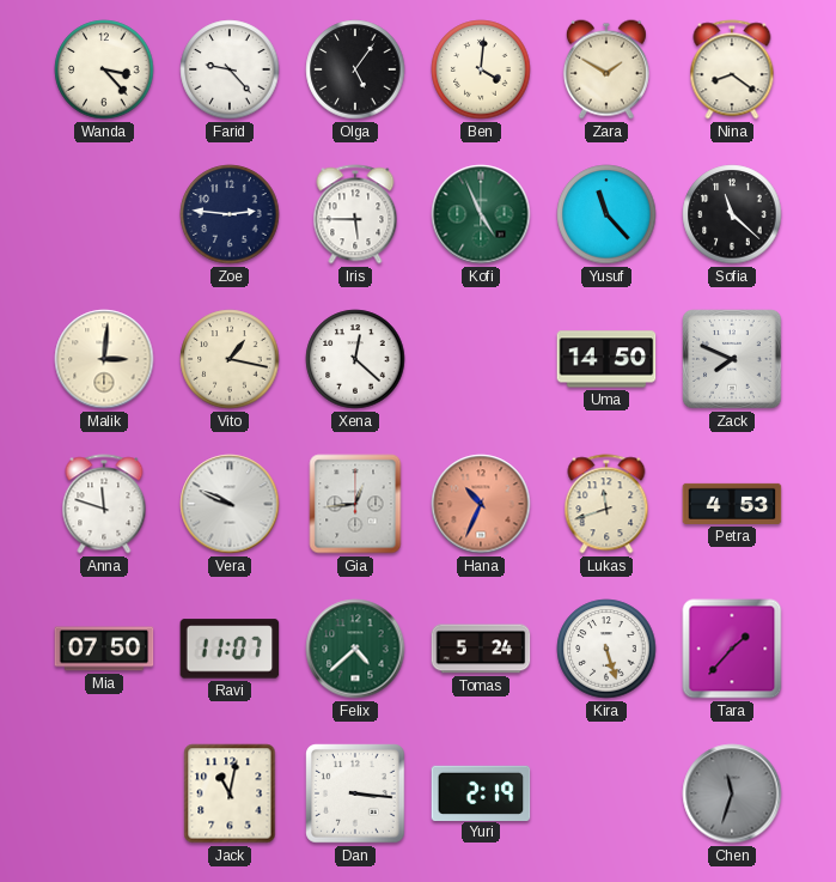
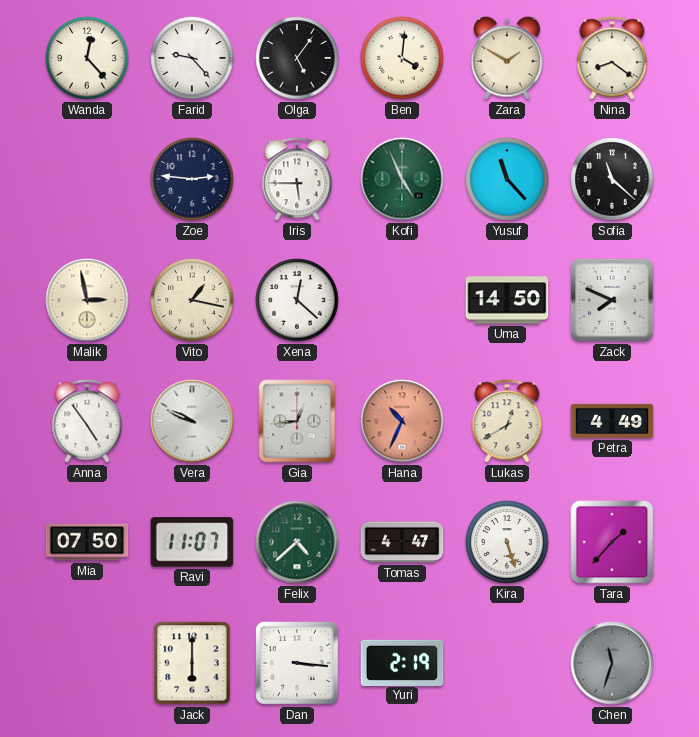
Wanda: 3:23 -> 12:23 (87, 58)
Malik: 3:01 -> 2:58 (87, 300)
Anna: 11:48 -> 4:54 (87, 421)
Lukas: 11:42 -> 12:40 (507, 421)
Petra: 4:53 -> 4:49 (612, 421)
Tomas: 5:24 -> 4:47 (402, 542)
Jack: 11:02 -> 6:00 (192, 663)
